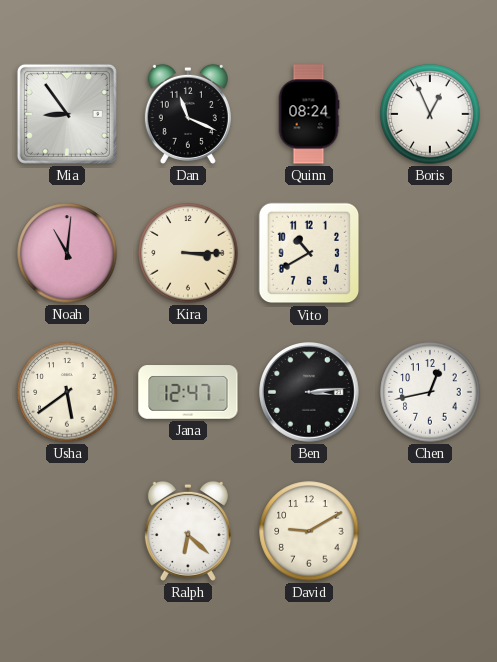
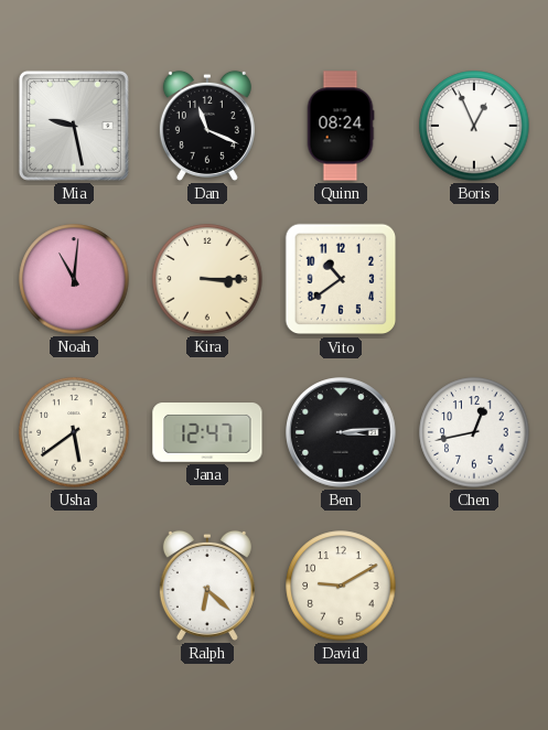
Mia: 8:54 -> 9:28 (74, 126)
Vito: 10:40 -> 10:39 (341, 279)
